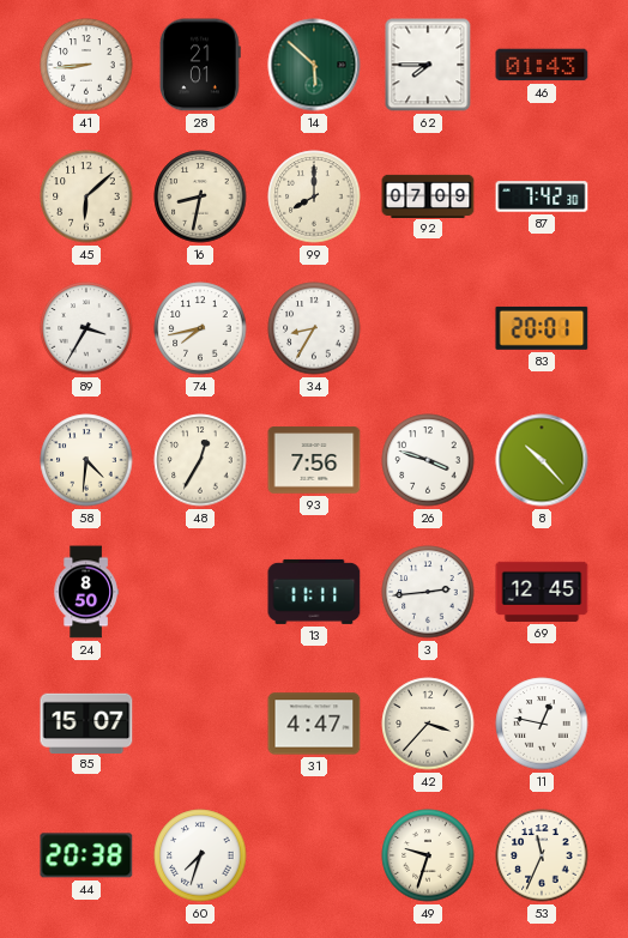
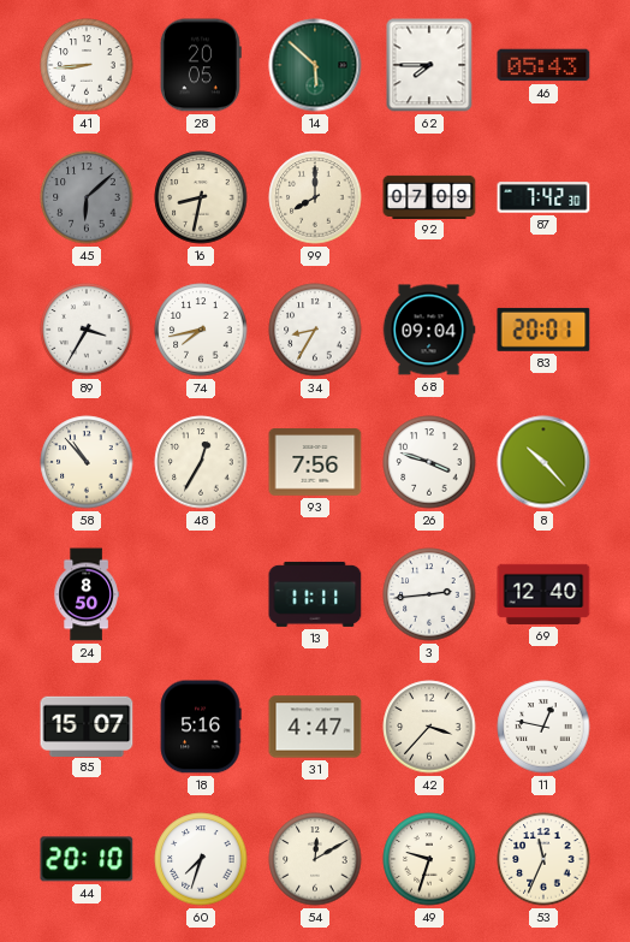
28: 21:01 -> 20:05 (201, 65)
46: 01:43 -> 05:43 (543, 65)
45 dial: cream -> grey (87, 197)
68: none -> 09:04 (429, 330)
58: 4:31 -> 10:53 (87, 462)
69: 12:45 -> 12:40 (543, 594)
18: none -> 5:16 (201, 727)
44: 20:38 -> 20:10 (87, 859)
54: none -> 12:10 (315, 859)
